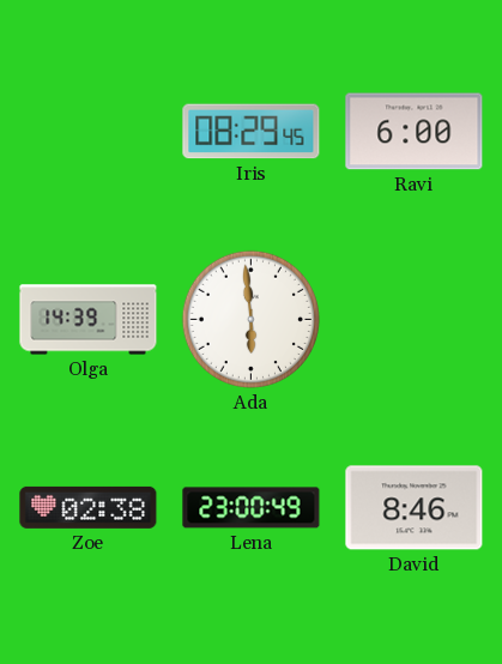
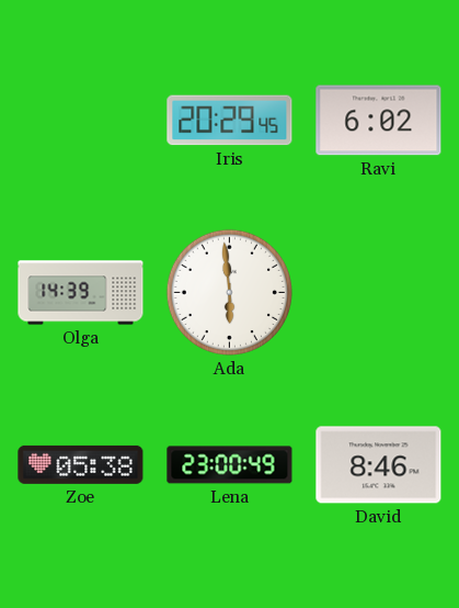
Iris: 08:29 -> 20:29 (230, 121)
Ravi: 6:00 -> 6:02 (379, 121)
Zoe: 02:38 -> 05:38 (81, 464)
